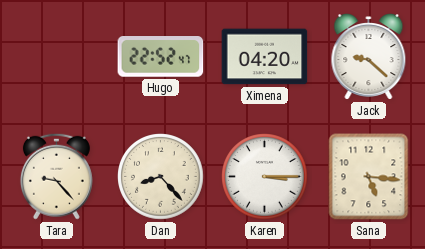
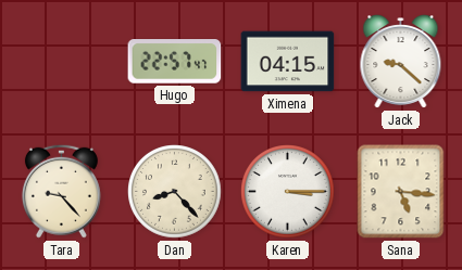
Hugo: 22:52 -> 22:57 (175, 62)
Ximena: 04:20 -> 04:15 (288, 62)
